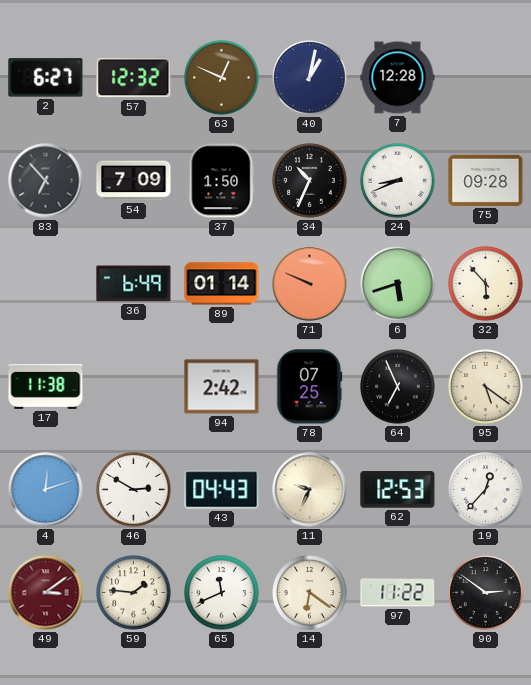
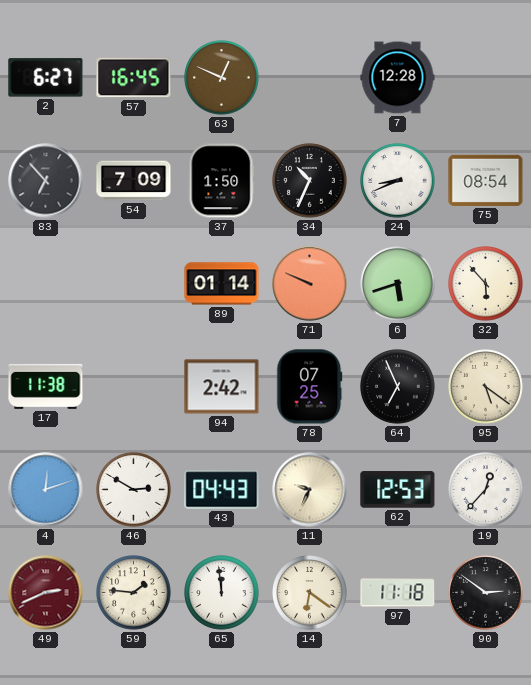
57: 12:32 -> 16:45 (134, 78)
40: 1:02 -> none (310, 78)
75: 09:28 -> 08:54 (486, 180)
36: 6:49 -> none (134, 284)
49: 3:09 -> 2:41 (46, 593)
65: 11:41 -> 11:59 (222, 593)
97: 11:22 -> 11:18 (398, 593)
